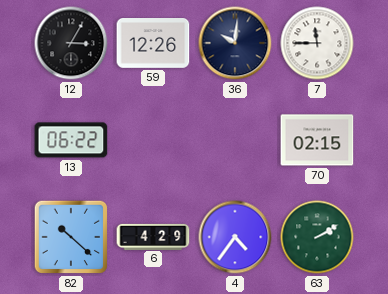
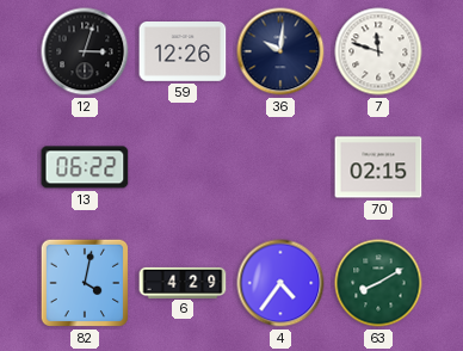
12: 3:05 -> 3:03 (85, 51)
7: 11:45 -> 11:48 (378, 51)
82: 10:22 -> 4:02 (85, 283)
63: 2:10 -> 8:10 (378, 283)
